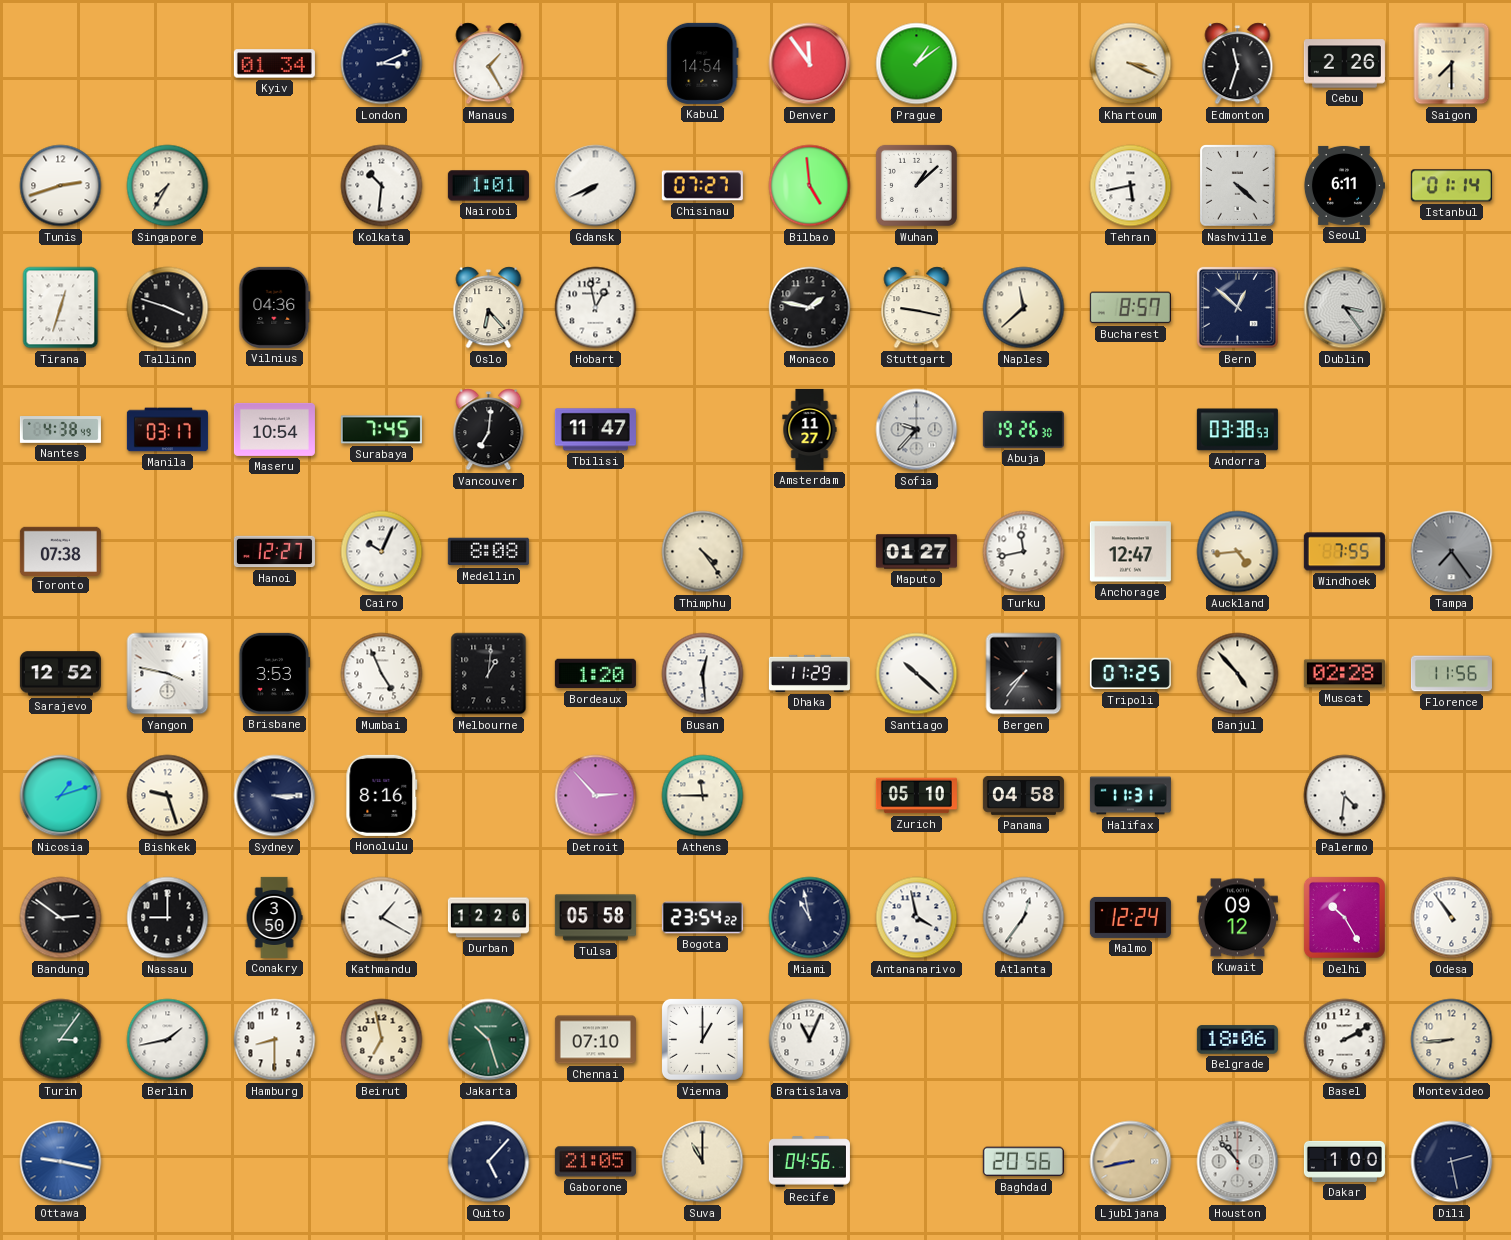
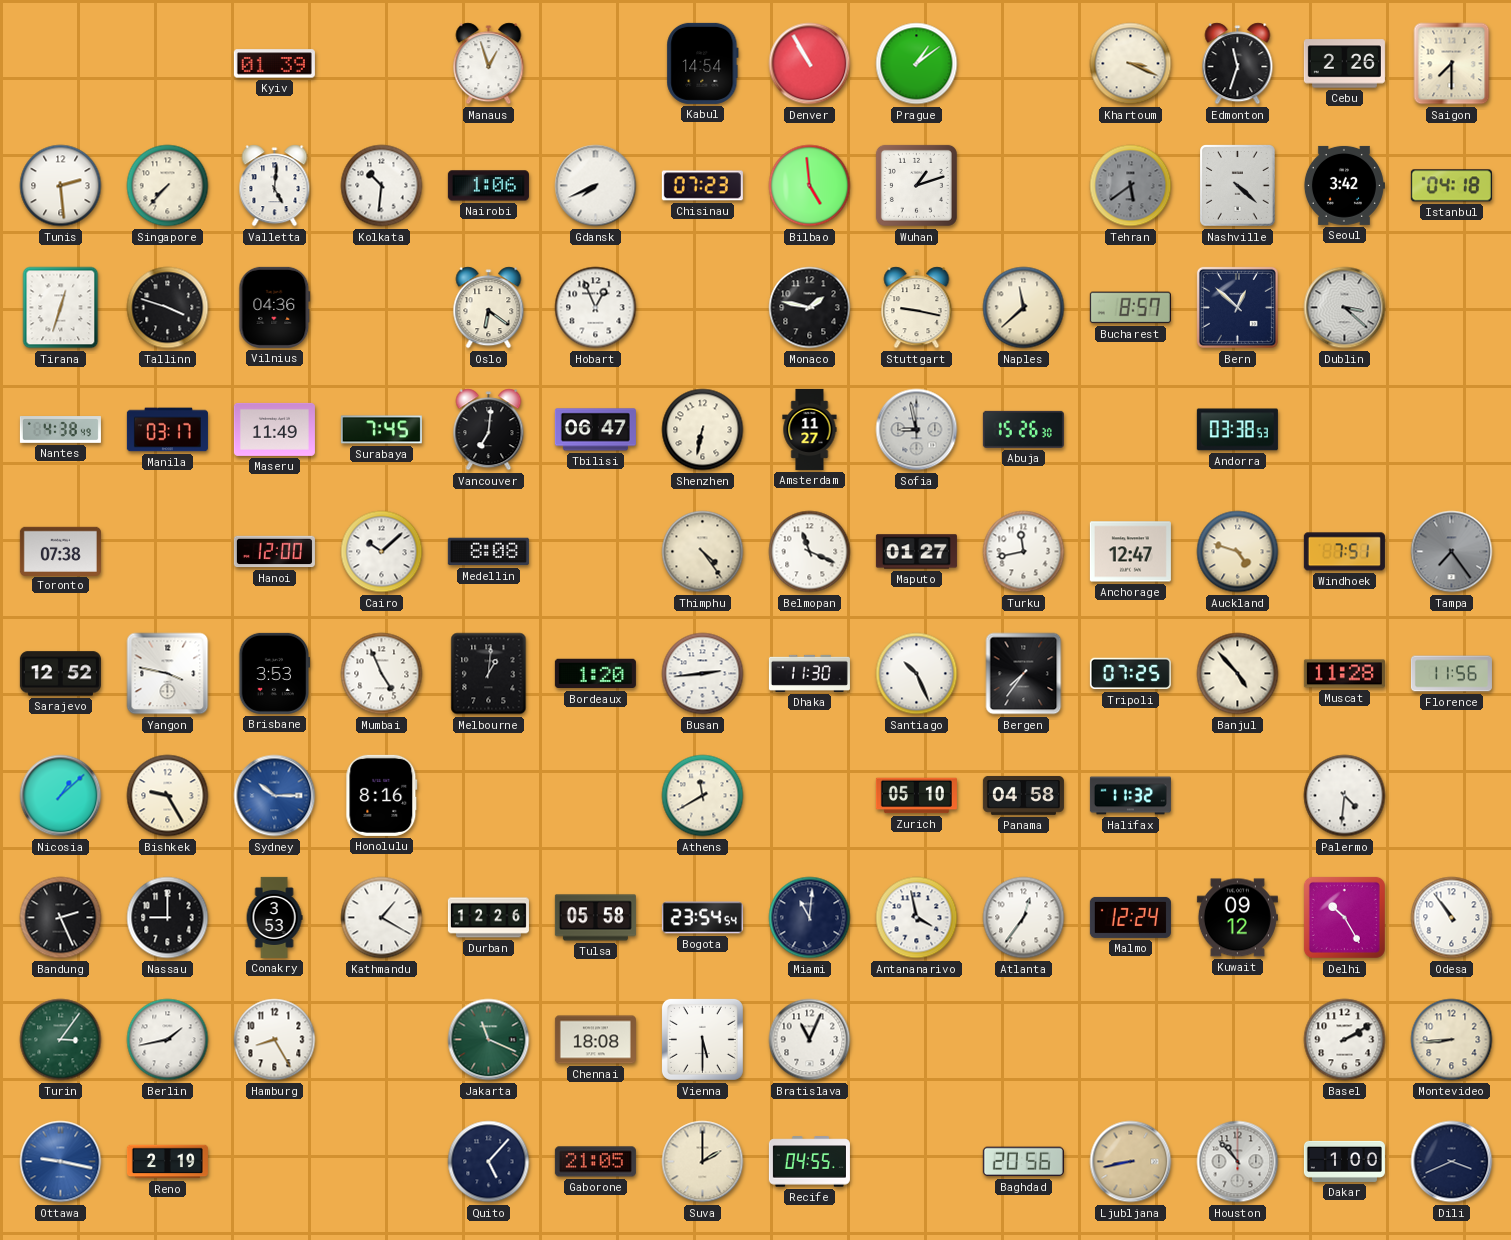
Kyiv: 01:34 -> 01:39 (274, 64)
London: 3:11 -> none (382, 64)
Manaus: 1:25 -> 12:57 (489, 64)
Denver: 11:54 -> 10:55 (810, 64)
Tunis: 2:42 -> 2:29 (61, 186)
Singapore: 7:35 -> 7:37 (168, 186)
Valletta: none -> 5:01 (275, 186)
Nairobi: 1:01 -> 1:06 (488, 186)
Chisinau: 07:27 -> 07:23 (702, 186)
Wuhan: 1:08 -> 1:12 (916, 185)
Tehran: 5:43 -> 5:39 (1131, 186)
Tehran dial: white -> grey (1131, 186)
Seoul: 6:11 -> 3:42 (1344, 185)
Istanbul: 01:14 -> 04:18 (1451, 186)
Oslo: 6:23 -> 6:21 (489, 308)
Hobart: 12:58 -> 12:56 (596, 308)
Dublin: 3:24 -> 3:22 (1345, 308)
Maseru: 10:54 -> 11:49 (274, 429)
Tbilisi: 11:47 -> 06:47 (595, 430)
Shenzhen: none -> 6:32 (703, 430)
Sofia: 9:37 -> 8:58 (917, 430)
Abuja: 19:26 -> 15:26 (1023, 429)
Hanoi: 12:27 -> 12:00 (274, 552)
Cairo: 10:04 -> 10:08 (382, 552)
Belmopan: none -> 11:19 (810, 552)
Auckland: 4:44 -> 4:48 (1238, 552)
Windhoek: 7:55 -> 7:51 (1344, 552)
Busan: 12:29 -> 2:44 (703, 674)
Dhaka: 11:29 -> 11:30 (809, 673)
Santiago: 10:22 -> 10:26 (917, 674)
Muscat: 02:28 -> 11:28 (1344, 674)
Nicosia: 1:12 -> 1:08 (61, 796)
Bishkek: 9:27 -> 9:25 (168, 796)
Sydney: 3:15 -> 10:15 (275, 796)
Sydney dial: navy -> blue (275, 796)
Detroit: 2:53 -> none (596, 796)
Athens: 11:45 -> 11:40 (703, 796)
Halifax: 11:31 -> 11:32 (1130, 796)
Bandung: 2:51 -> 2:26 (61, 918)
Conakry: 3:50 -> 3:53 (274, 917)
Bogota: 23:54:22 -> 23:54:54 (702, 918)
Miami: 10:58 -> 11:01 (810, 918)
Hamburg: 8:30 -> 8:25 (275, 1040)
Beirut: 6:58 -> none (382, 1040)
Jakarta: 10:27 -> 11:19 (489, 1040)
Chennai: 07:10 -> 18:08 (595, 1040)
Vienna: 1:00 -> 5:30 (702, 1039)
Belgrade: 18:06 -> none (1237, 1040)
Reno: none -> 2:19 (167, 1162)
Suva: 11:00 -> 2:00 (703, 1162)
Recife: 04:56 -> 04:55 (809, 1162)
Dili: 2:28 -> 3:41 (1452, 1162)
